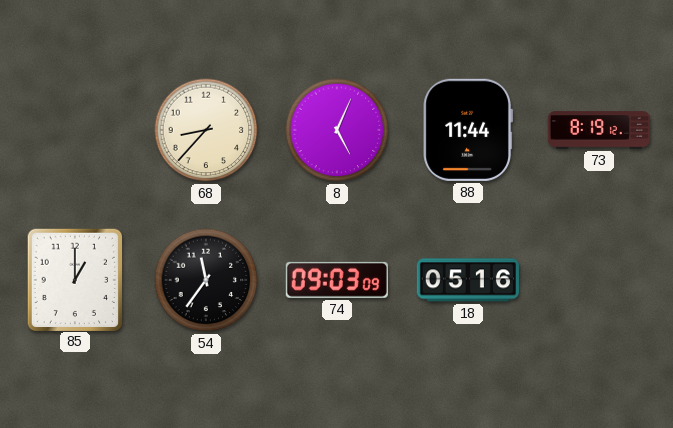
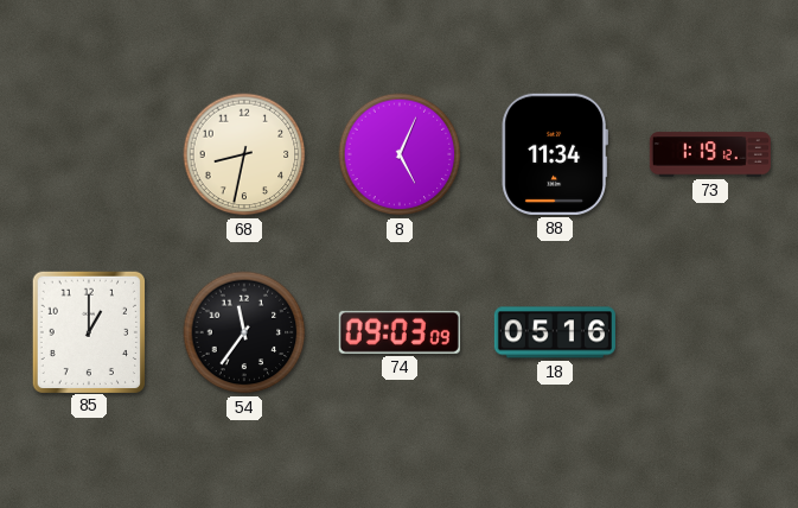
68: 8:37 -> 8:32 (244, 154)
88: 11:44 -> 11:34 (555, 154)
73: 8:19 -> 1:19 (710, 154)
